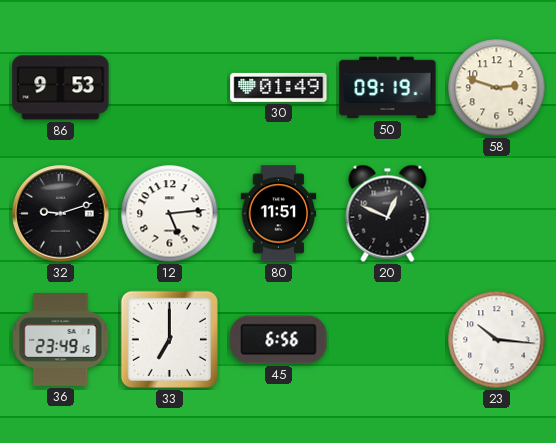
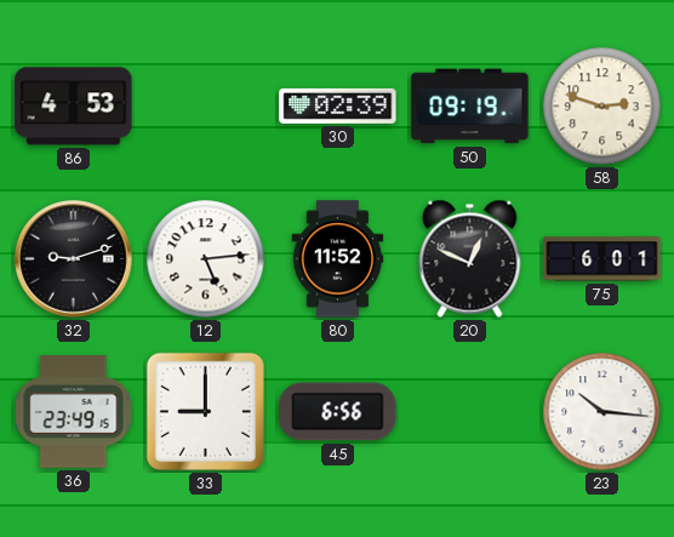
86: 9:53 -> 4:53 (74, 107)
30: 01:49 -> 02:39 (338, 105)
80: 11:51 -> 11:52 (338, 259)
75: none -> 6:01 (602, 259)
33: 7:00 -> 9:00 (205, 411)
